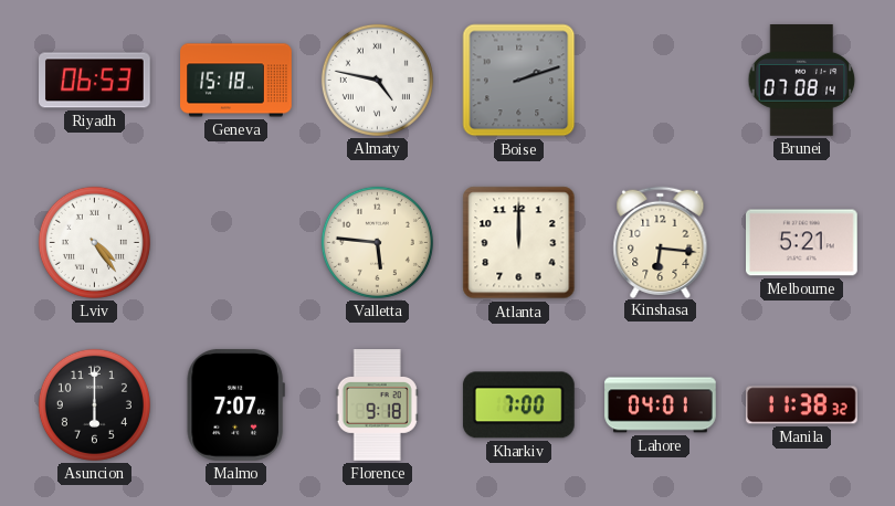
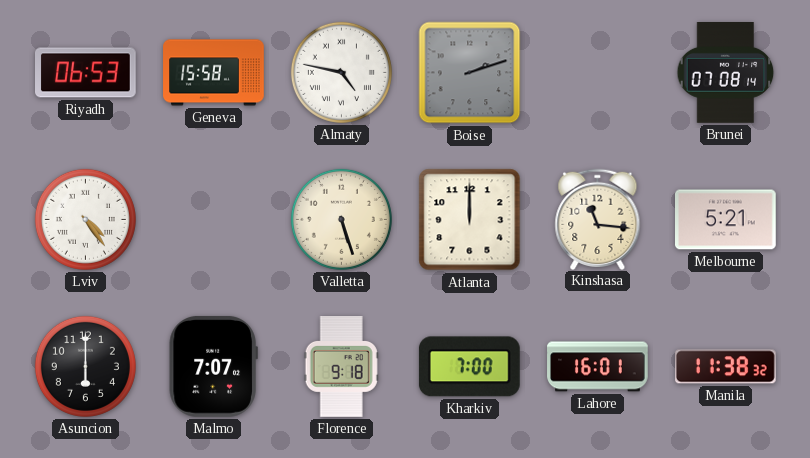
Geneva: 15:18 -> 15:58 (214, 73)
Valletta: 5:46 -> 5:27 (341, 219)
Kinshasa: 6:16 -> 11:16 (598, 219)
Lahore: 04:01 -> 16:01 (598, 367)
